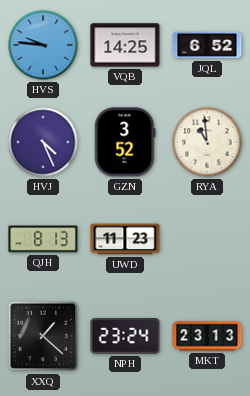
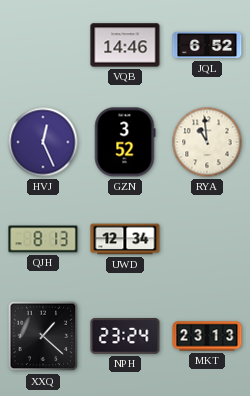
HVS: 9:46 -> none (43, 45)
VQB: 14:25 -> 14:46 (125, 45)
HVJ: 4:26 -> 12:26 (43, 142)
UWD: 11:23 -> 12:34 (125, 239)
